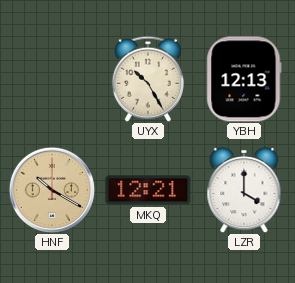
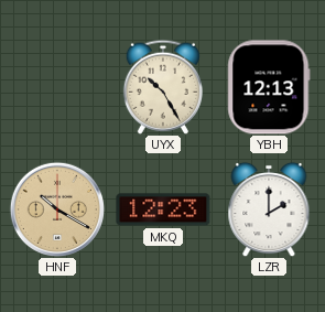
MKQ: 12:21 -> 12:23 (163, 209)
LZR: 4:00 -> 2:00 (269, 209)
